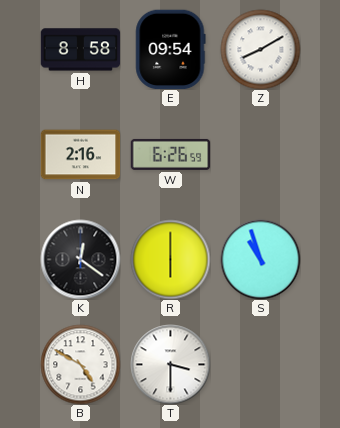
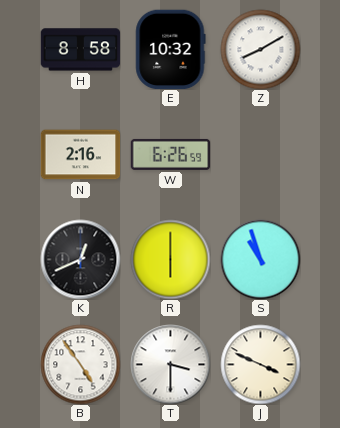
E: 09:54 -> 10:32 (171, 49)
K: 12:21 -> 12:41 (80, 259)
B: 4:50 -> 4:54 (80, 364)
J: none -> 3:49 (260, 364)
